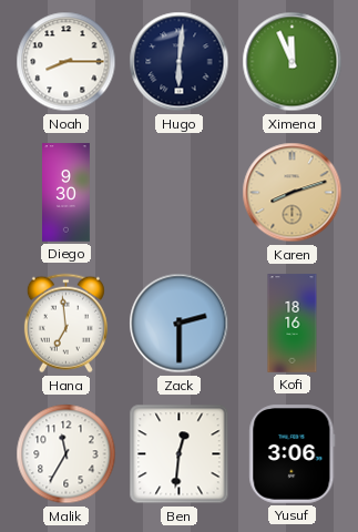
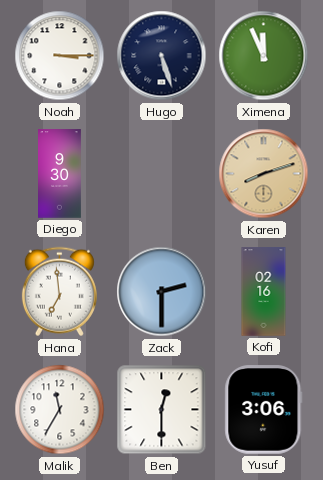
Noah: 8:15 -> 3:15 (60, 56)
Hugo: 6:01 -> 5:27 (162, 56)
Kofi: 18:16 -> 02:16 (264, 292)
Ben: 12:31 -> 12:30 (162, 410)
